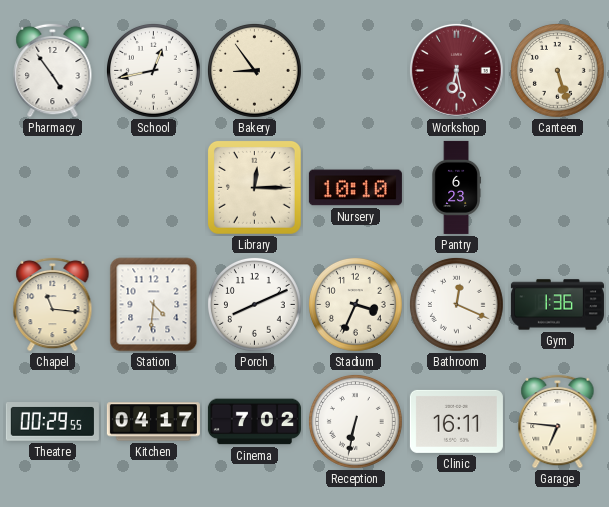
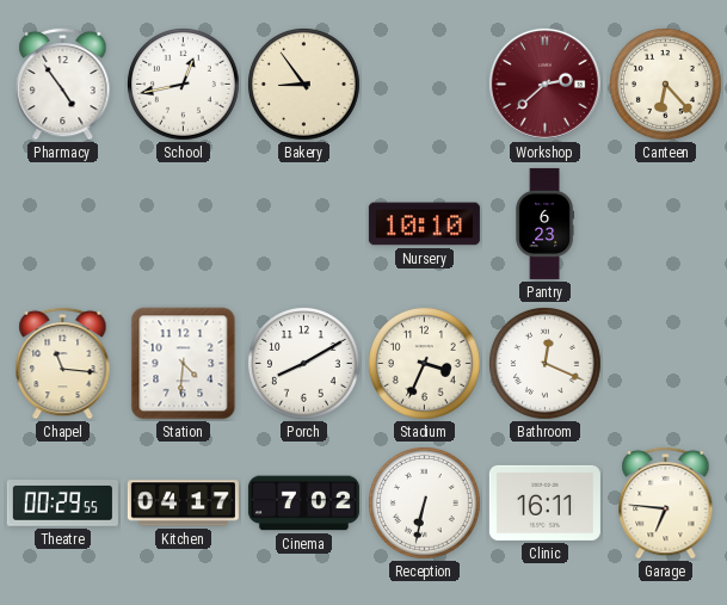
Workshop: 6:28 -> 2:38 (544, 84)
Canteen: 5:27 -> 6:23 (666, 85)
Library: 12:15 -> none (254, 187)
Porch: 8:11 -> 8:10 (304, 364)
Gym: 1:36 -> none (557, 305)
